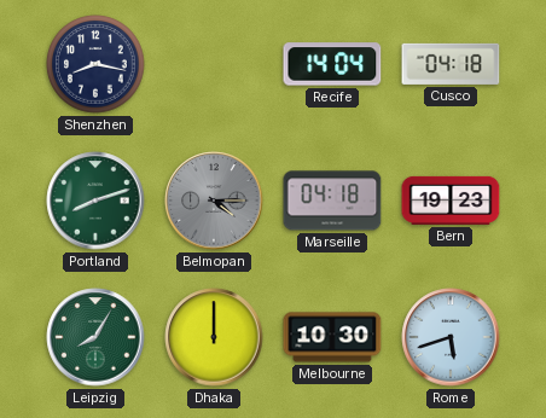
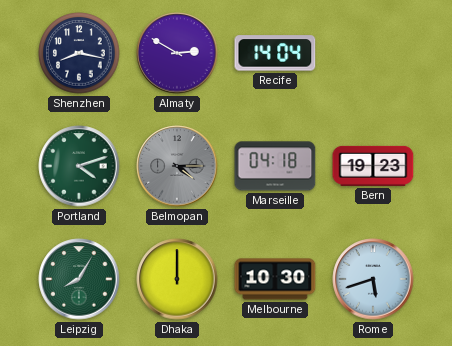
Almaty: none -> 2:50 (177, 53)
Cusco: 04:18 -> none (451, 64)
Portland: 8:12 -> 4:12 (79, 166)
